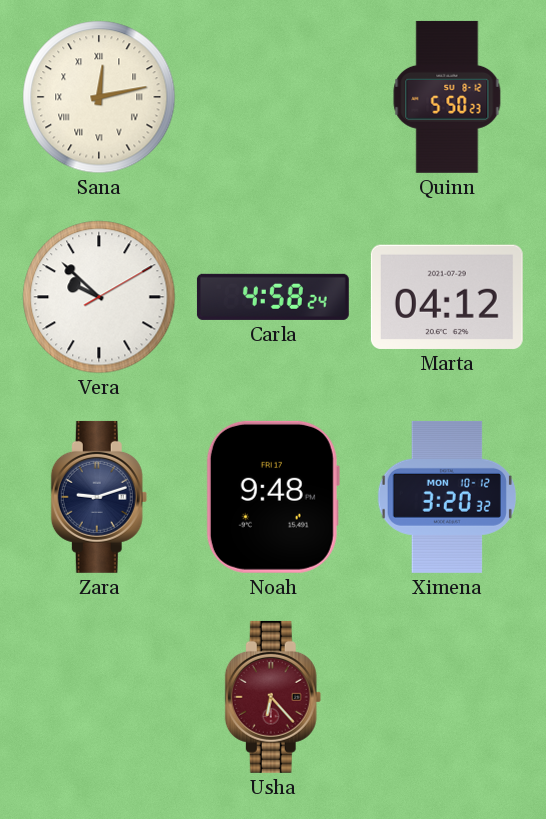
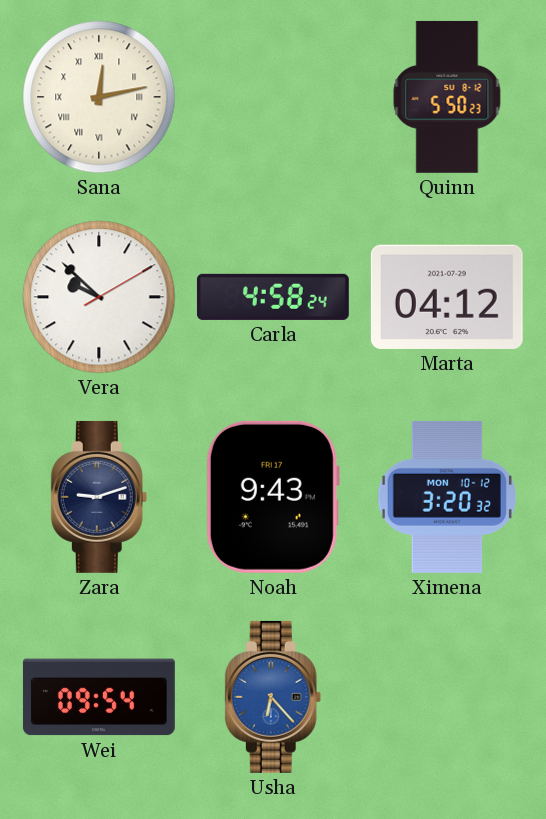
Noah: 9:48 -> 9:43 (273, 497)
Wei: none -> 09:54 (99, 697)
Usha dial: burgundy -> blue (273, 697)
